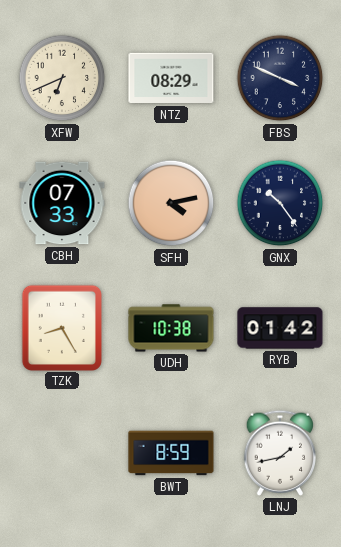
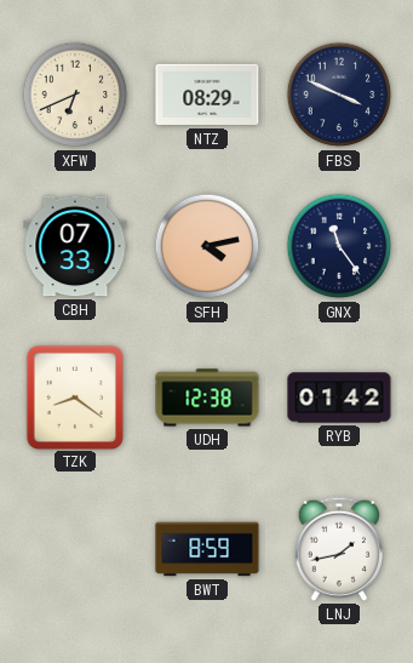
GNX: 10:24 -> 11:24 (339, 246)
TZK: 8:25 -> 8:21 (75, 396)
UDH: 10:38 -> 12:38 (207, 398)
